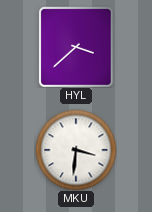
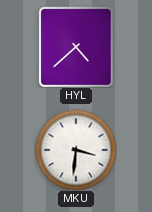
HYL: 3:38 -> 4:38 (76, 47)
